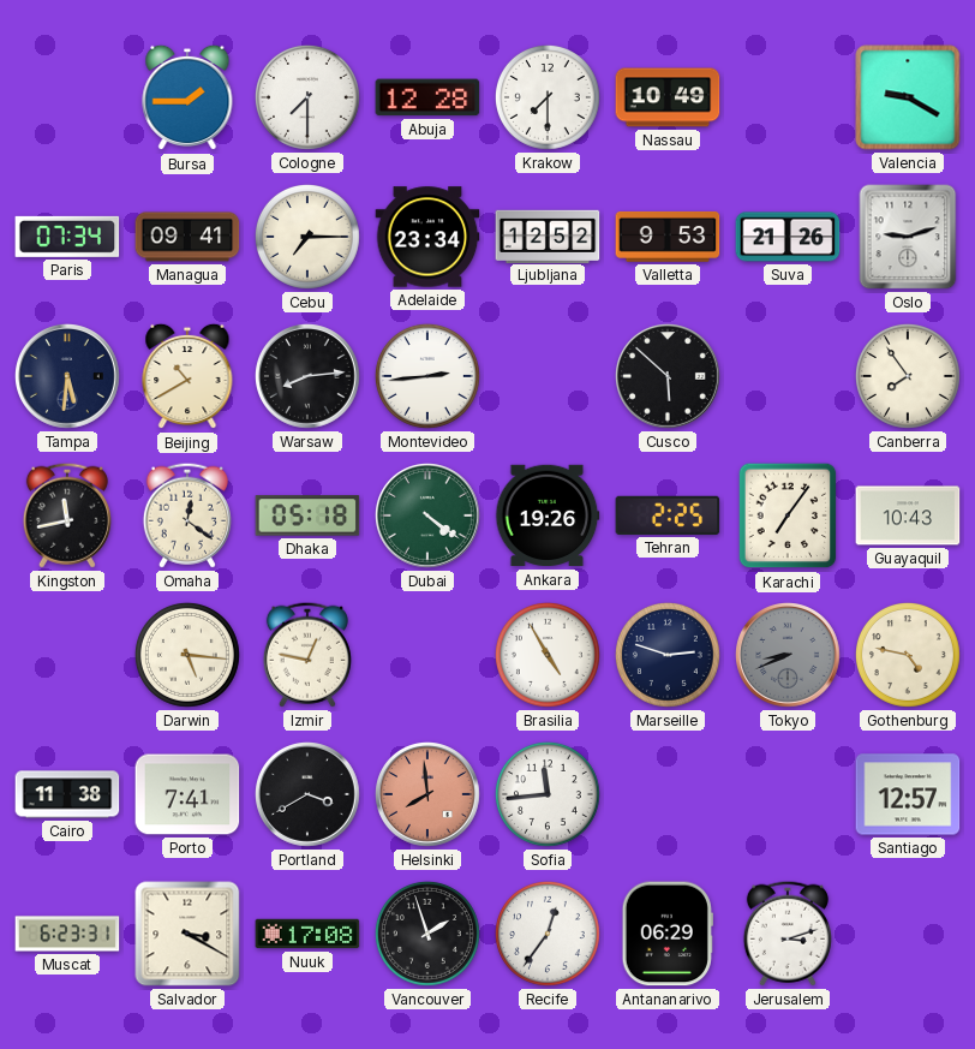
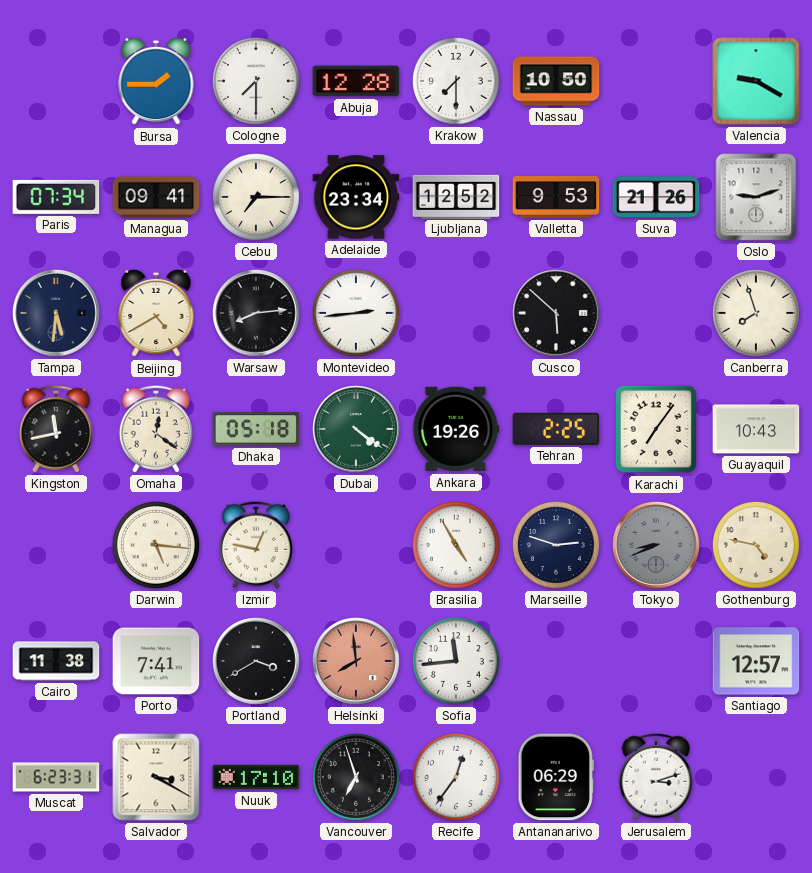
Nassau: 10:49 -> 10:50 (556, 81)
Beijing: 10:40 -> 4:40 (156, 313)
Canberra: 7:54 -> 7:57 (756, 313)
Nuuk: 17:08 -> 17:10 (256, 777)
Vancouver: 1:57 -> 6:57 (356, 777)
